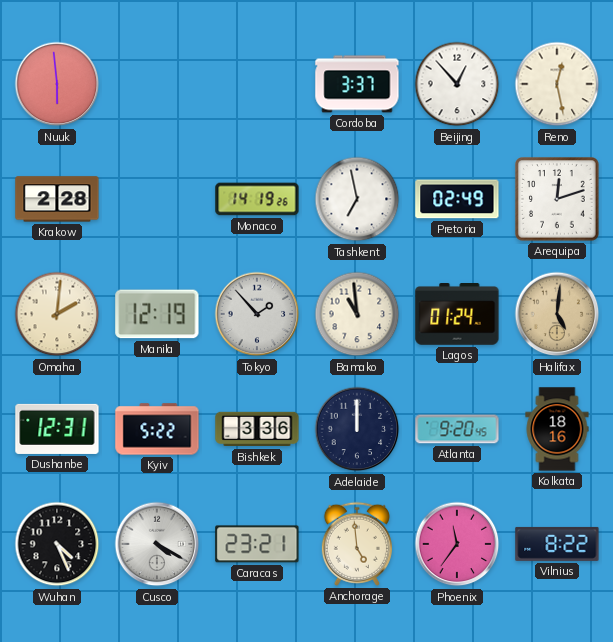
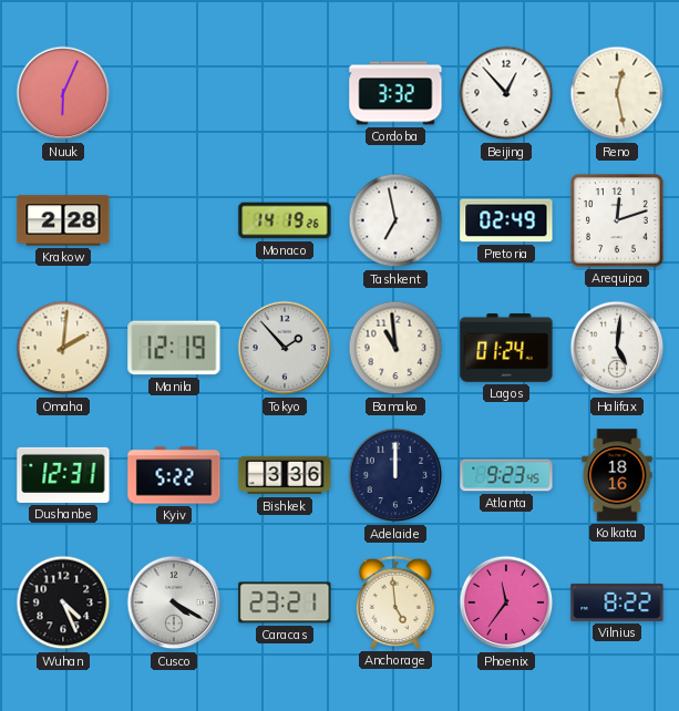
Nuuk: 5:59 -> 6:04 (63, 93)
Cordoba: 3:37 -> 3:32 (395, 93)
Halifax dial: champagne -> white (617, 348)
Atlanta: 9:20 -> 9:23 (506, 475)
